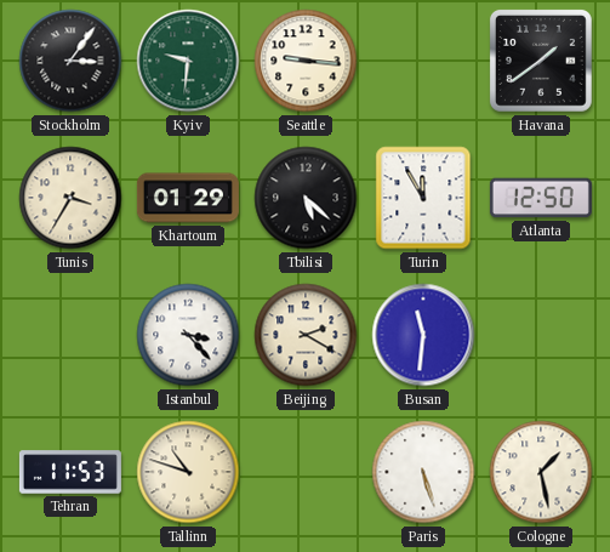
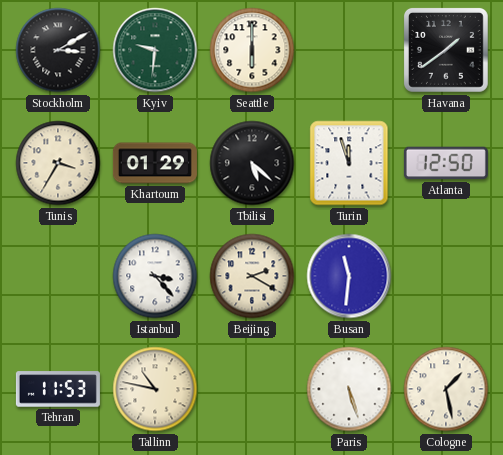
Stockholm: 3:06 -> 3:10 (58, 50)
Seattle: 9:16 -> 6:00 (252, 50)
Turin: 11:55 -> 11:57 (349, 163)
Tallinn: 10:48 -> 10:47 (155, 389)
